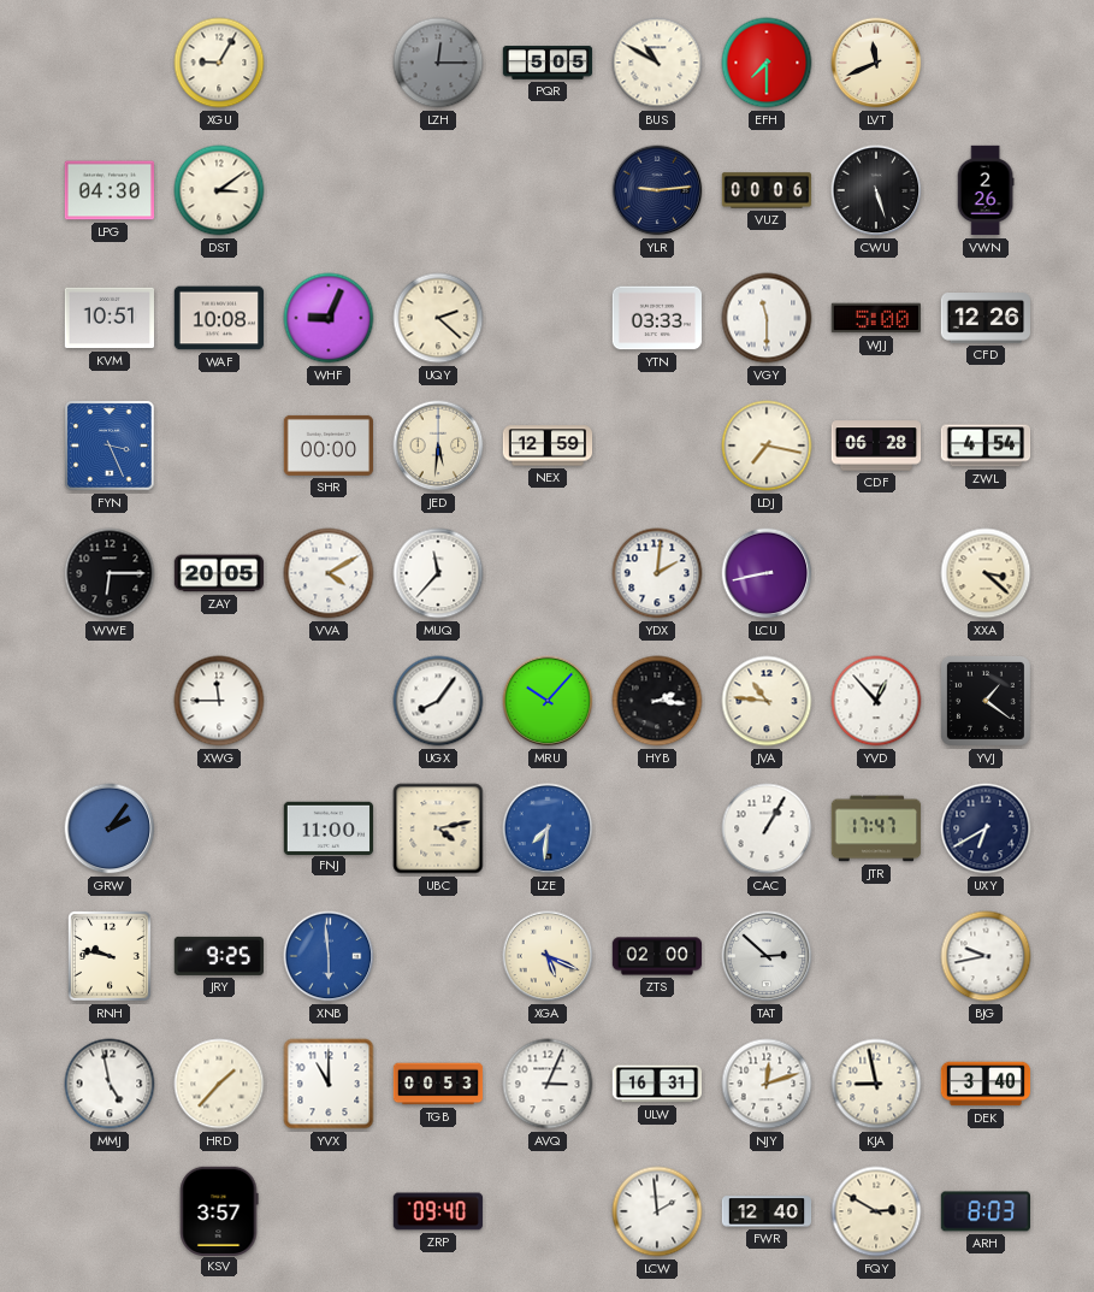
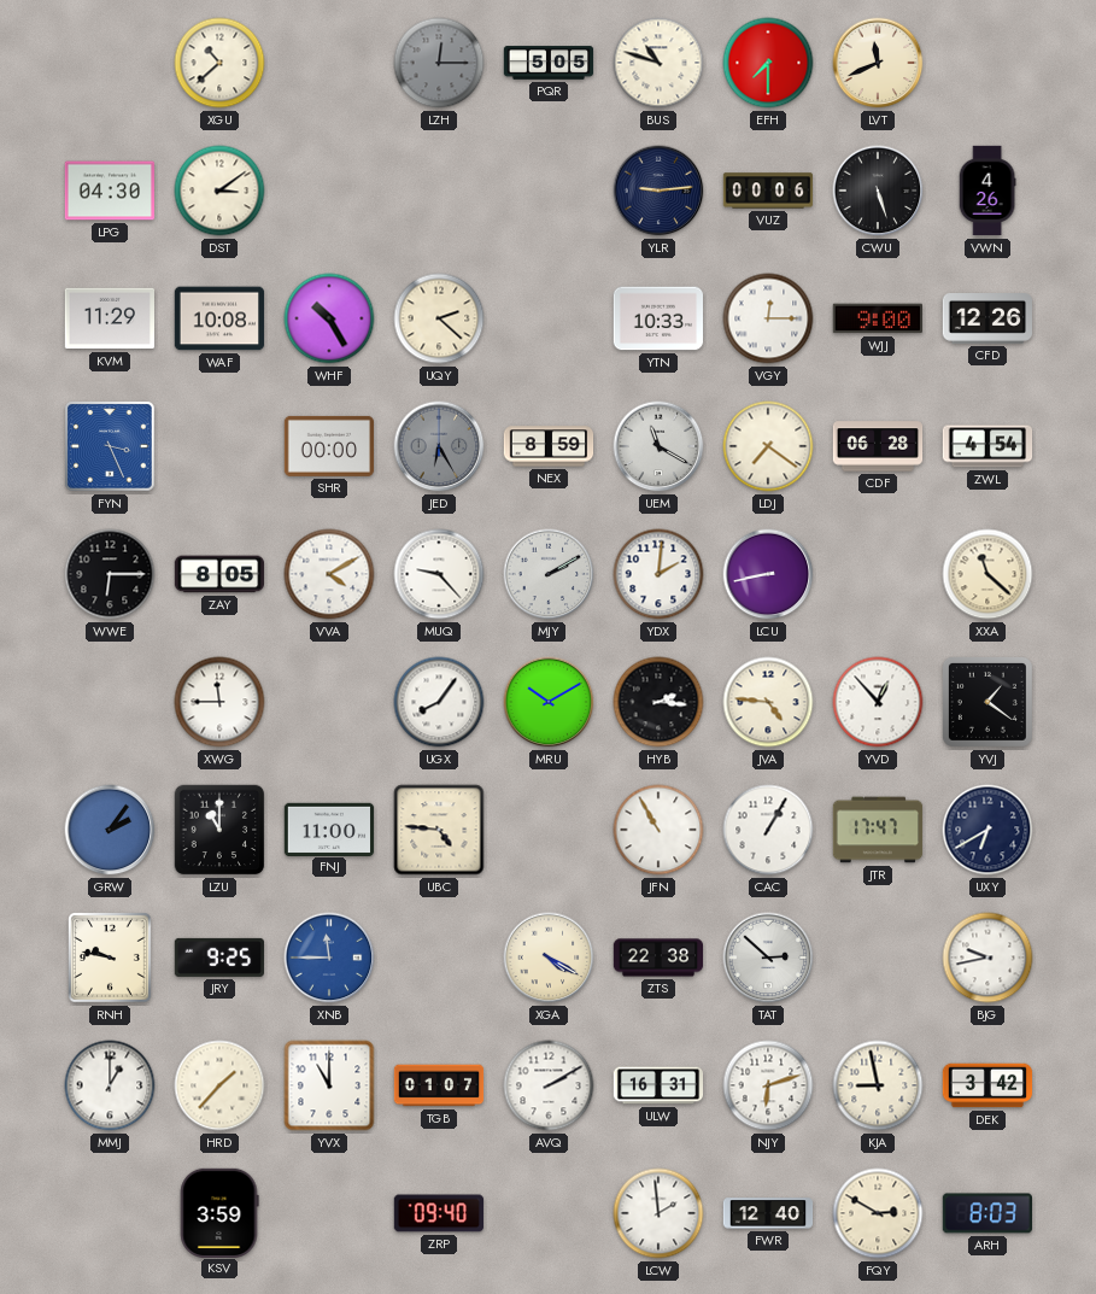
XGU: 9:05 -> 10:38 (219, 63)
BUS: 10:50 -> 10:48 (658, 63)
VWN: 2:26 -> 4:26 (987, 191)
KVM: 10:51 -> 11:29 (109, 318)
WHF: 9:04 -> 10:25 (329, 318)
YTN: 03:33 -> 10:33 (658, 318)
VGY: 11:30 -> 12:15 (768, 318)
WJJ: 5:00 -> 9:00 (877, 318)
JED: 5:31 -> 6:25 (439, 446)
JED dial: cream -> grey (439, 446)
NEX: 12:59 -> 8:59 (549, 446)
UEM: none -> 11:20 (658, 446)
LDJ: 7:17 -> 7:21 (768, 446)
ZAY: 20:05 -> 8:05 (219, 574)
MUQ: 11:37 -> 9:23 (439, 574)
MJY: none -> 2:10 (549, 574)
XXA: 3:22 -> 11:22 (987, 574)
MRU: 10:07 -> 10:10 (549, 702)
JVA: 10:46 -> 4:46 (768, 702)
LZU: none -> 11:00 (219, 830)
UBC: 4:13 -> 4:46 (439, 830)
LZE: 7:31 -> none (548, 828)
JFN: none -> 10:55 (658, 830)
XNB: 5:59 -> 11:45 (329, 958)
XGA: 5:19 -> 4:20 (549, 958)
ZTS: 02:00 -> 22:38 (658, 958)
MMJ: 4:58 -> 1:00 (110, 1085)
TGB: 00:53 -> 01:07 (439, 1085)
AVQ: 3:04 -> 2:10 (549, 1085)
NJY: 12:12 -> 6:12 (768, 1085)
DEK: 3:40 -> 3:42 (987, 1085)
KSV: 3:57 -> 3:59 (219, 1212)
